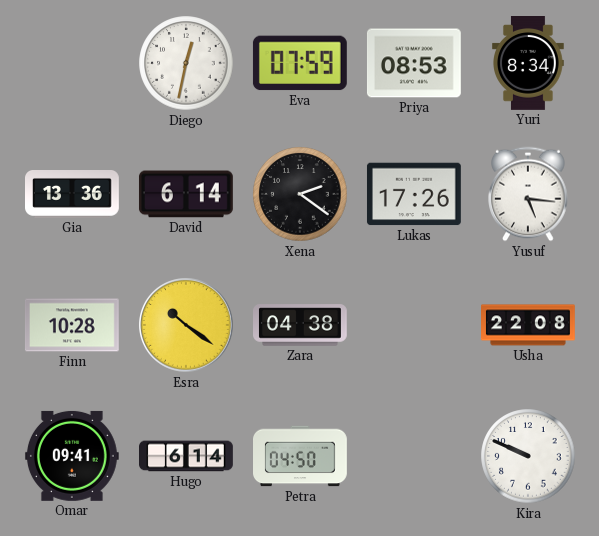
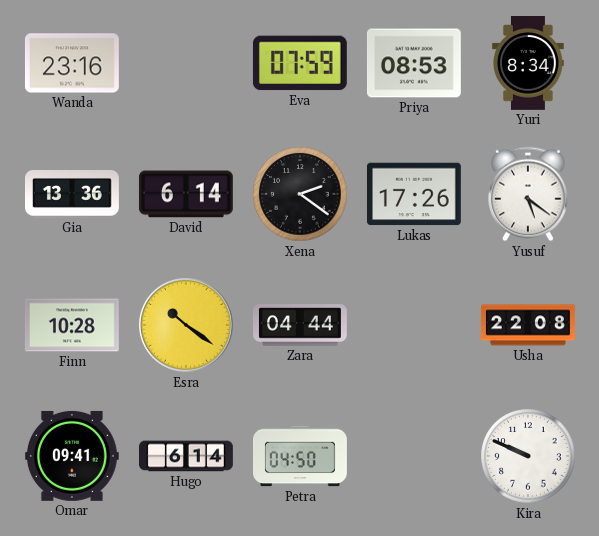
Wanda: none -> 23:16 (72, 63)
Diego: 12:32 -> none (186, 63)
Yusuf: 5:16 -> 5:21 (528, 194)
Zara: 04:38 -> 04:44 (301, 325)
